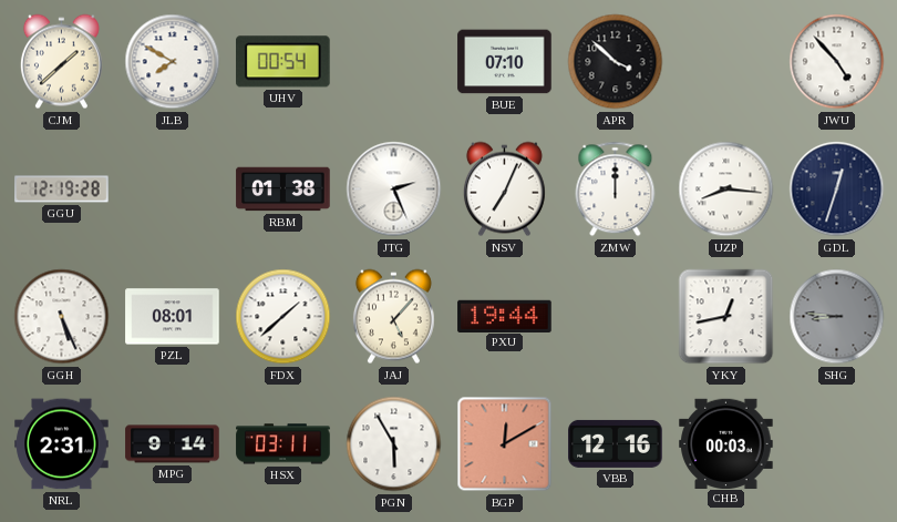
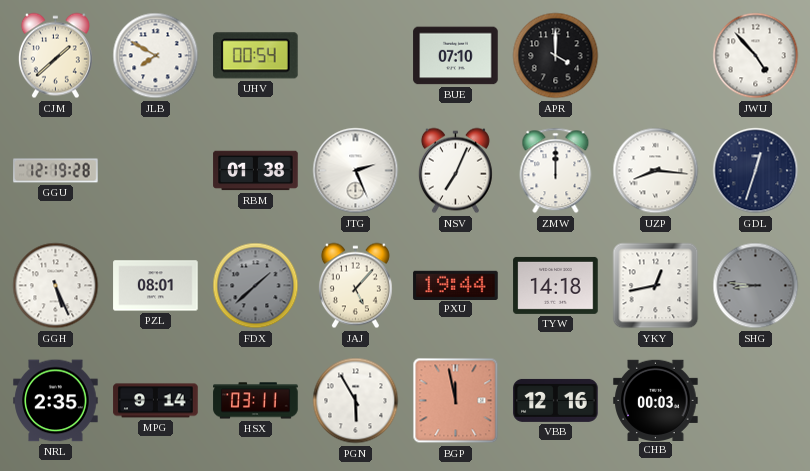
APR: 3:52 -> 4:00 (556, 56)
FDX dial: white -> grey (256, 286)
TYW: none -> 14:18 (556, 285)
NRL: 2:31 -> 2:35 (56, 401)
BGP: 12:10 -> 11:58 (456, 401)
